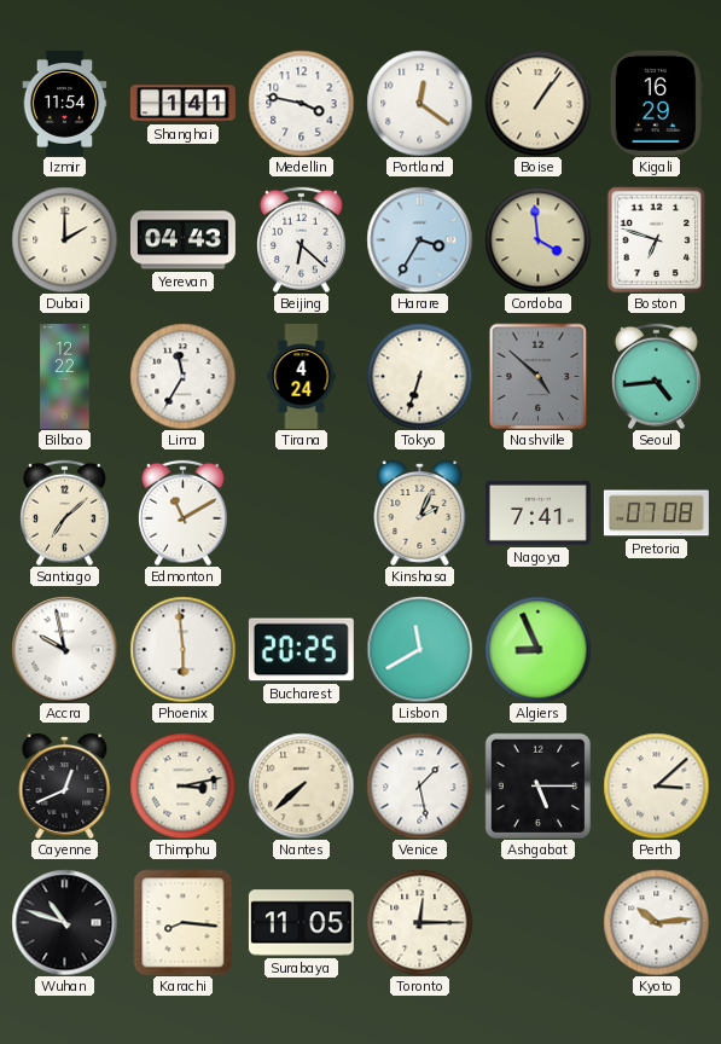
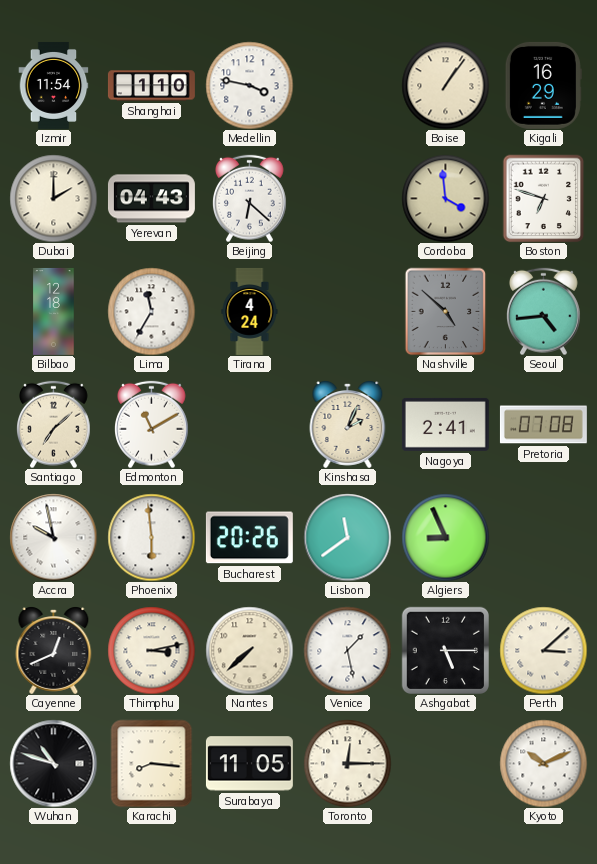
Shanghai: 1:41 -> 1:10 (151, 86)
Portland: 12:21 -> none (419, 103)
Harare: 3:35 -> none (419, 239)
Bilbao: 12:22 -> 12:18 (54, 311)
Tokyo: 6:33 -> none (419, 376)
Nagoya: 7:41 -> 2:41 (445, 424)
Bucharest: 20:25 -> 20:26 (249, 538)
Lisbon: 11:40 -> 11:39 (347, 537)
Kyoto: 10:14 -> 10:11 (543, 763)
